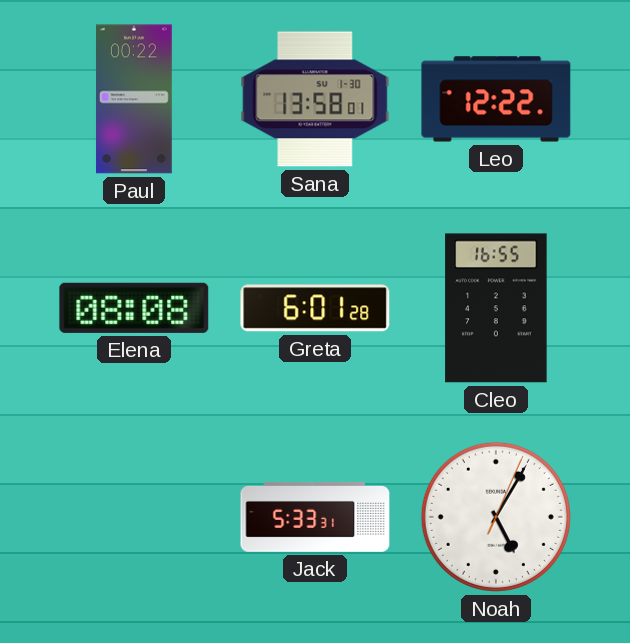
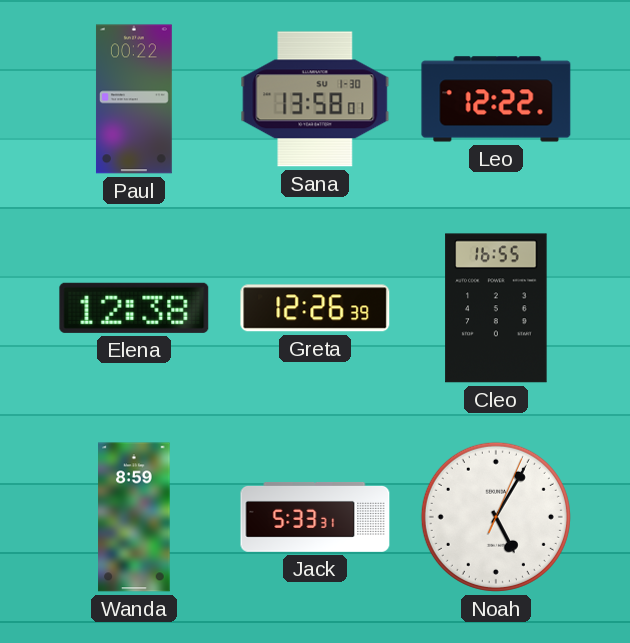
Elena: 08:08 -> 12:38 (134, 308)
Greta: 6:01 -> 12:26 (315, 308)
Wanda: none -> 8:59 (134, 517)
